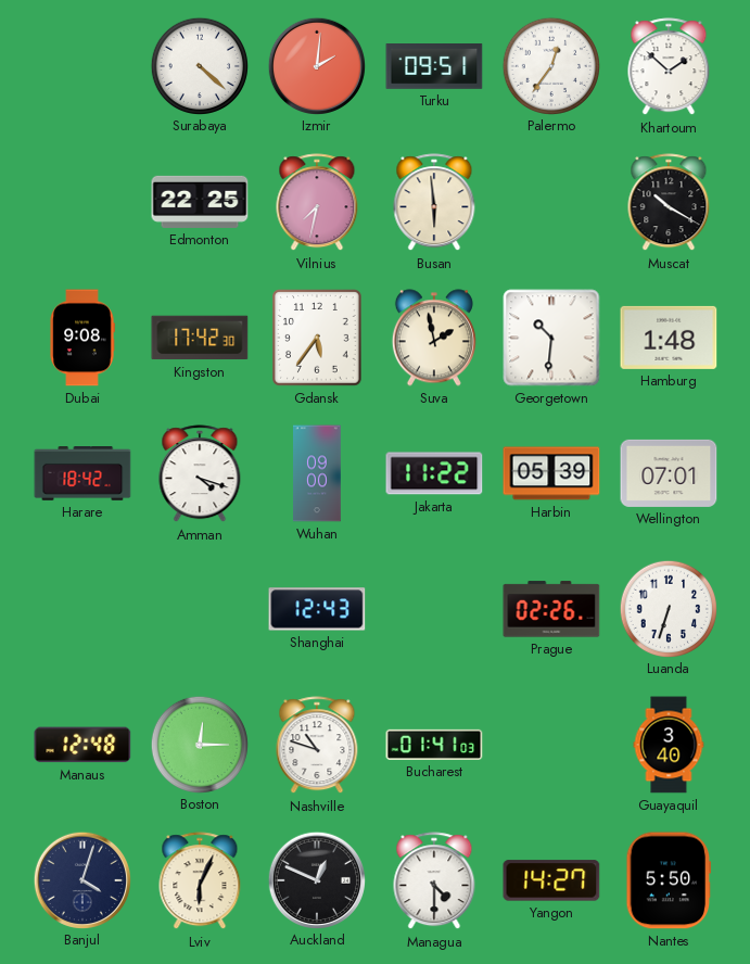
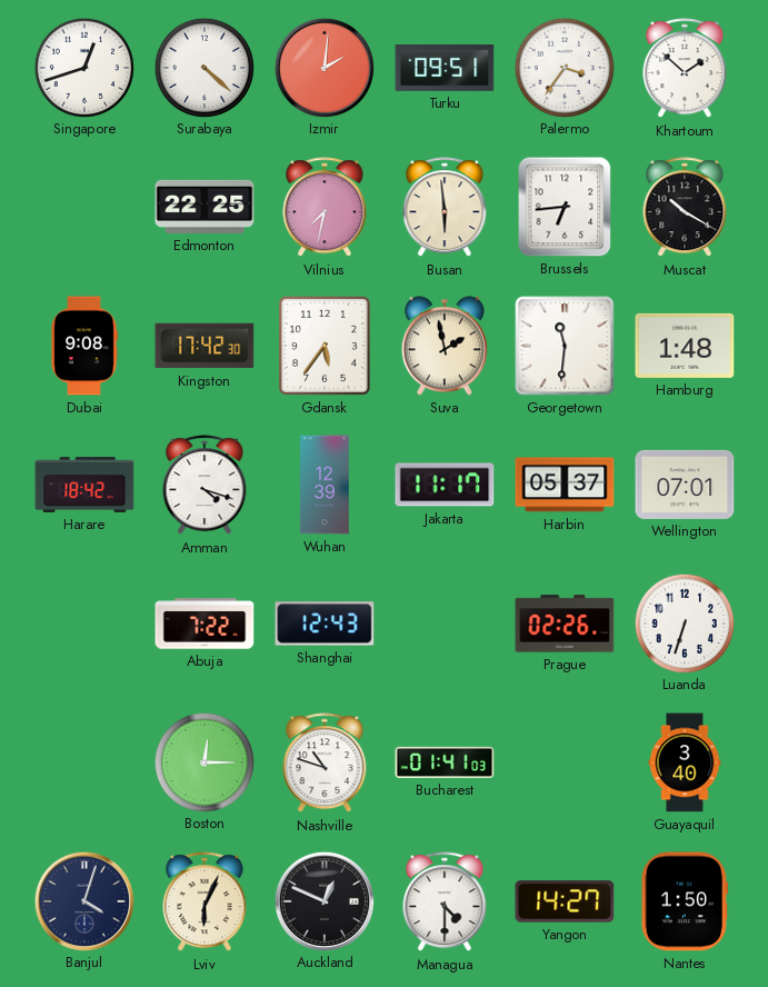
Singapore: none -> 12:42 (83, 67)
Palermo: 12:36 -> 3:36 (563, 67)
Brussels: none -> 6:44 (565, 207)
Georgetown: 10:31 -> 11:31 (565, 346)
Wuhan: 09:00 -> 12:39 (326, 485)
Jakarta: 11:22 -> 11:17 (445, 485)
Harbin: 05:39 -> 05:37 (565, 485)
Abuja: none -> 7:22 (205, 624)
Manaus: 12:48 -> none (82, 745)
Nantes: 5:50 -> 1:50 (685, 901)
